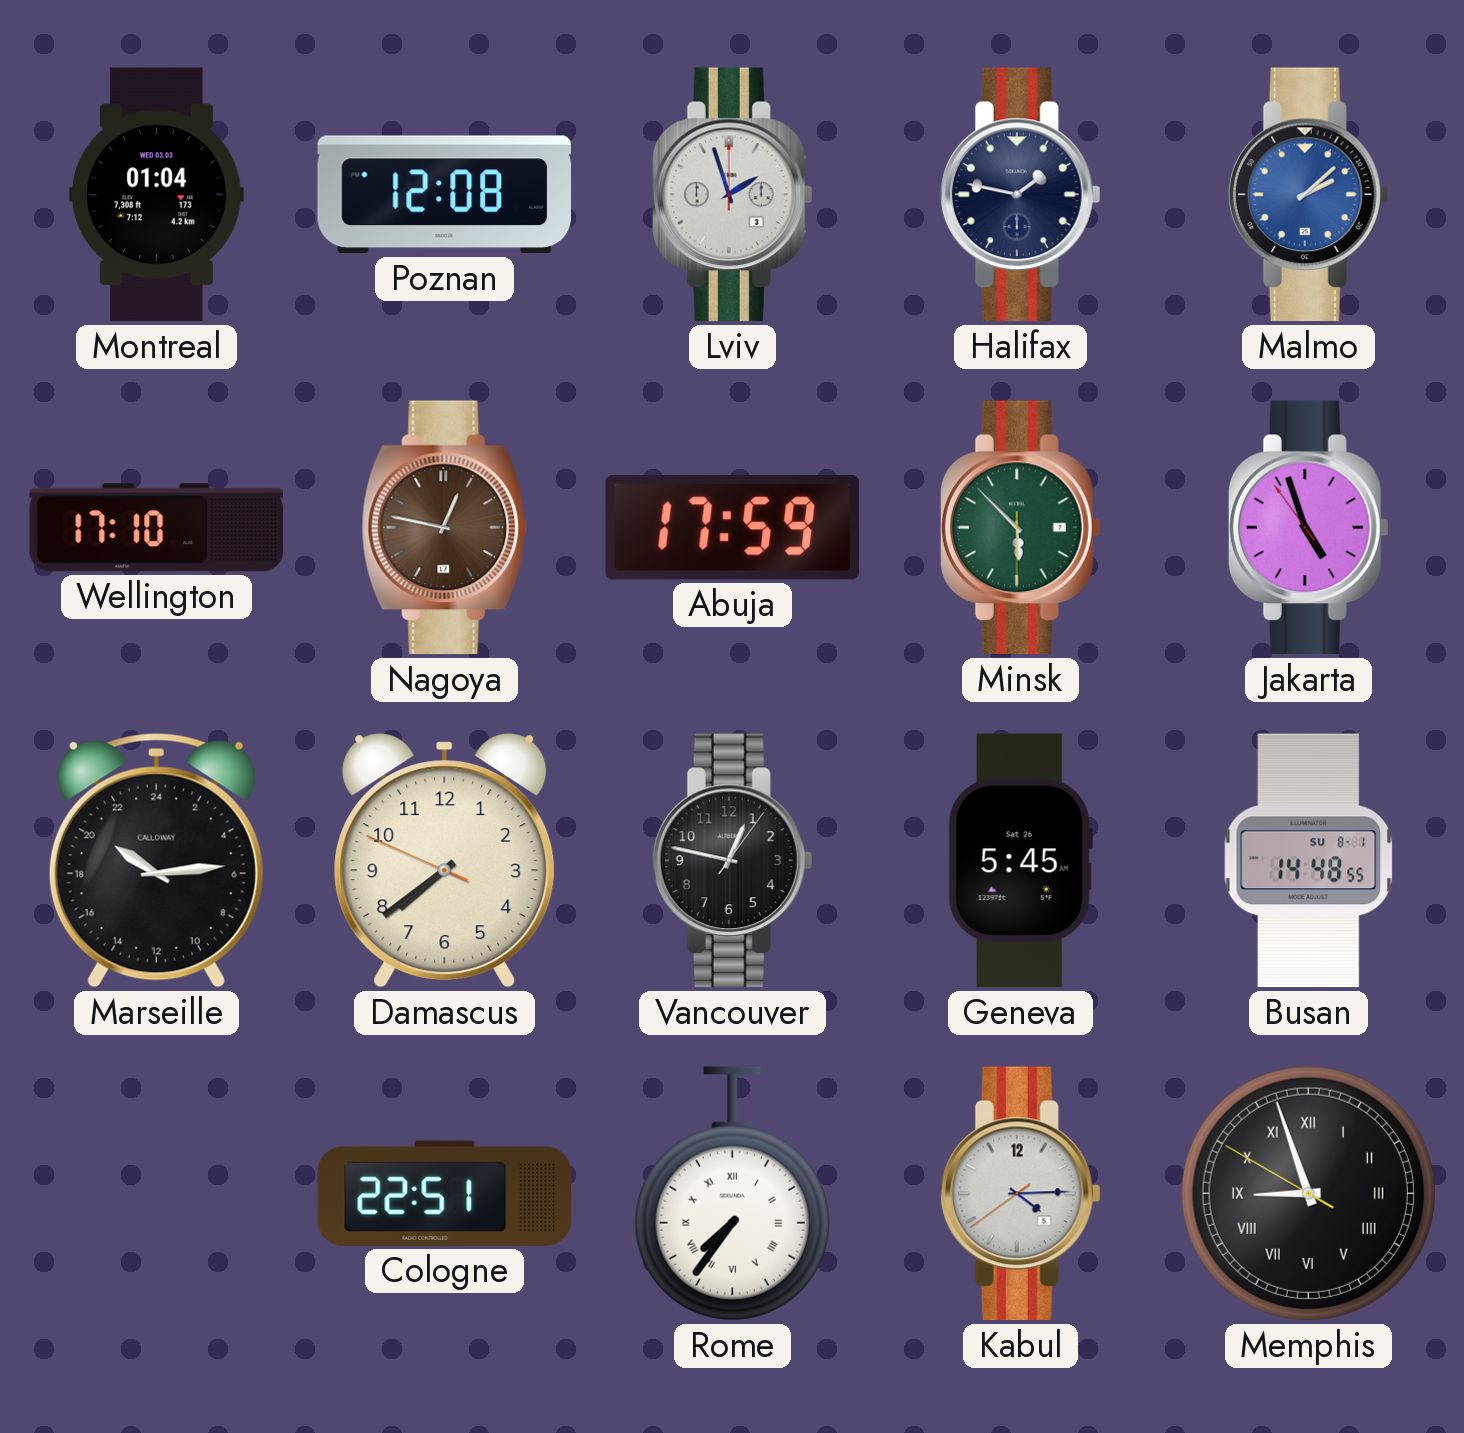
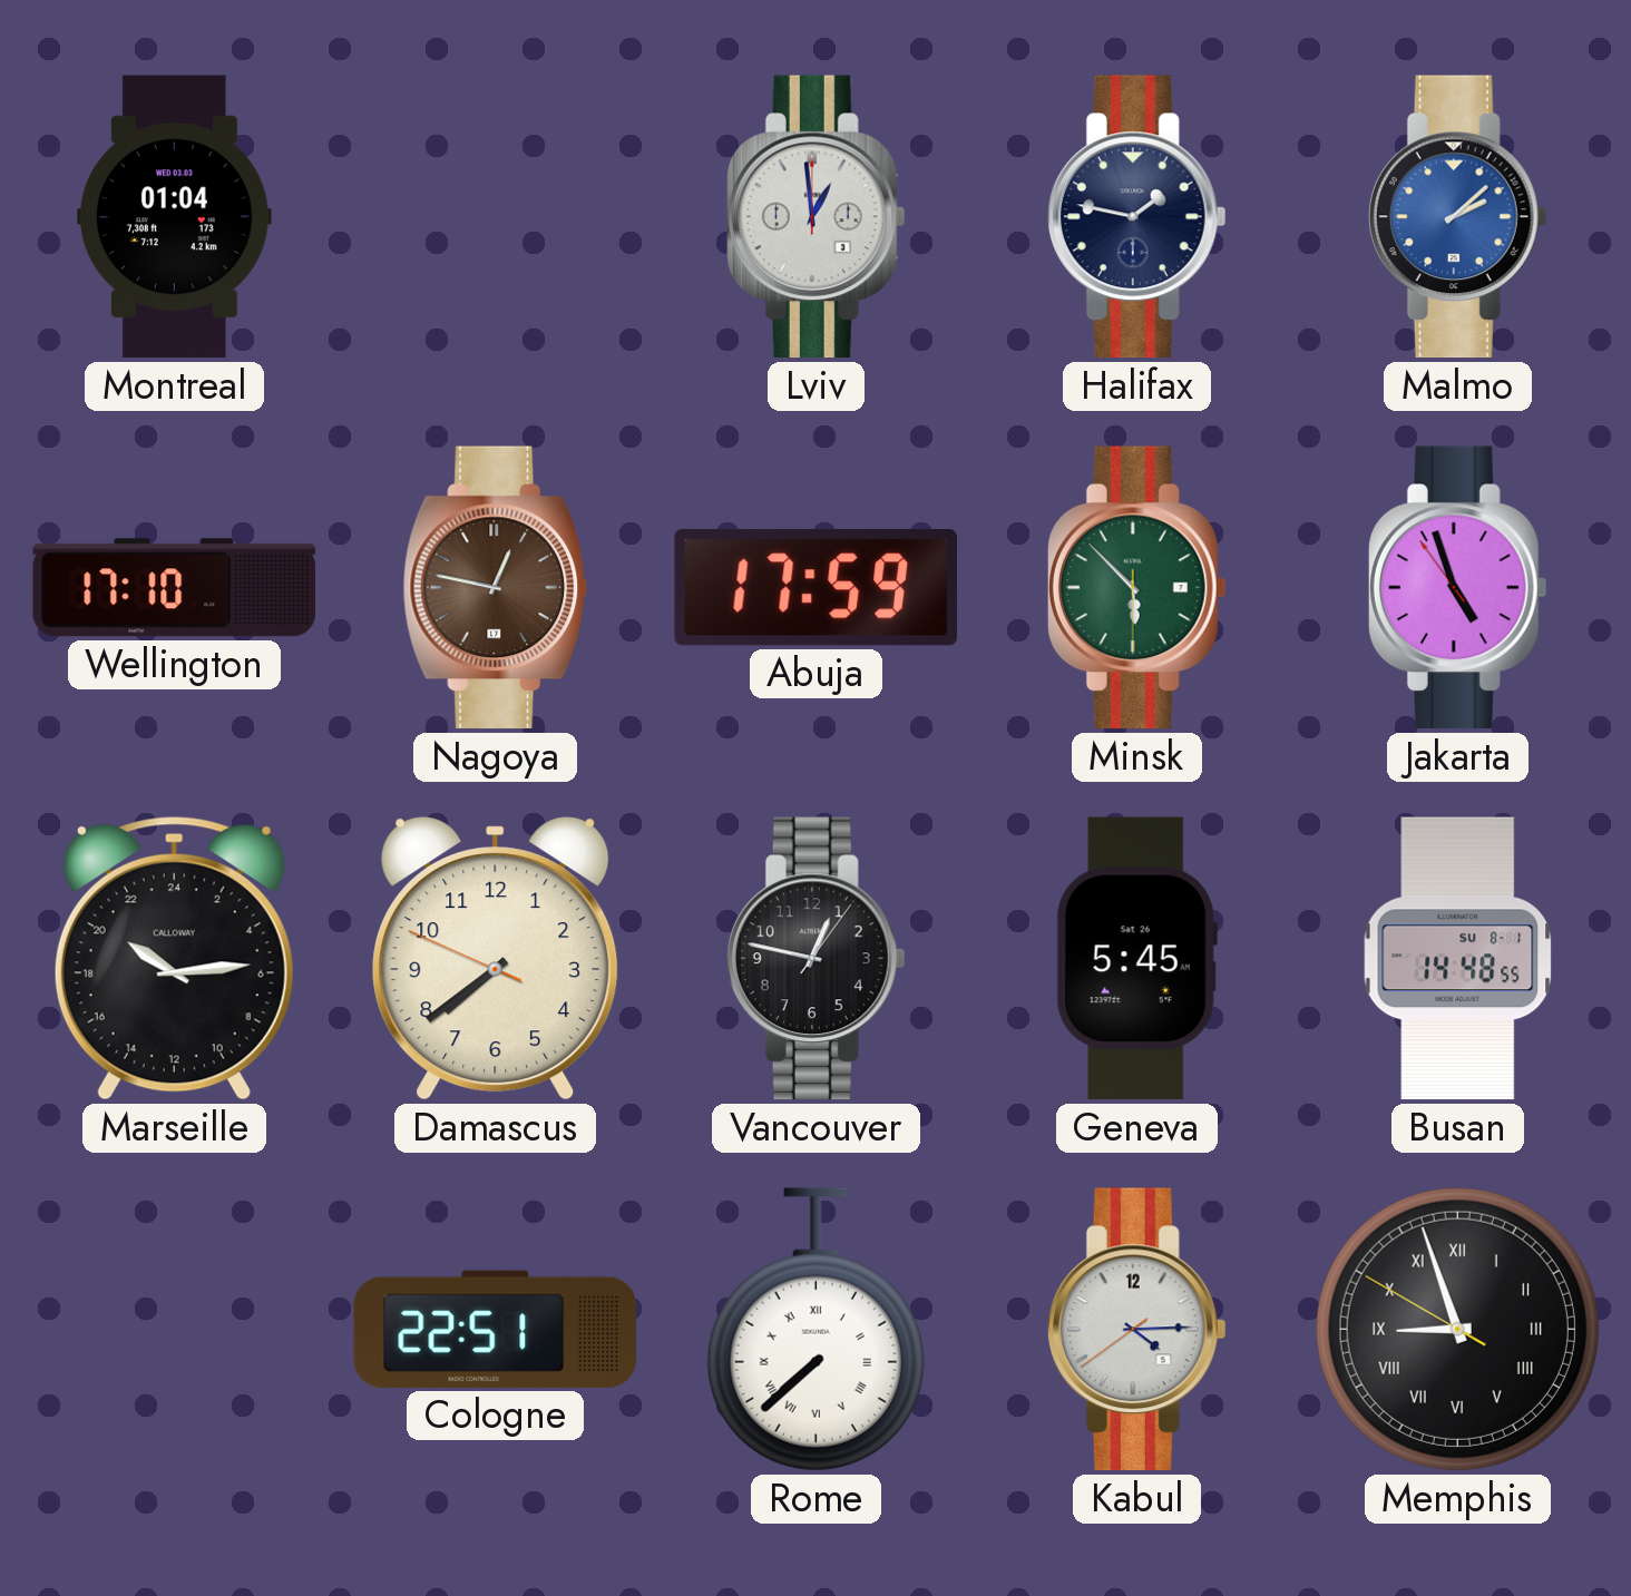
Poznan: 12:08 -> none (444, 195)
Lviv: 1:57 -> 12:59 (815, 217)
Rome: 7:36 -> 7:38 (815, 1330)
